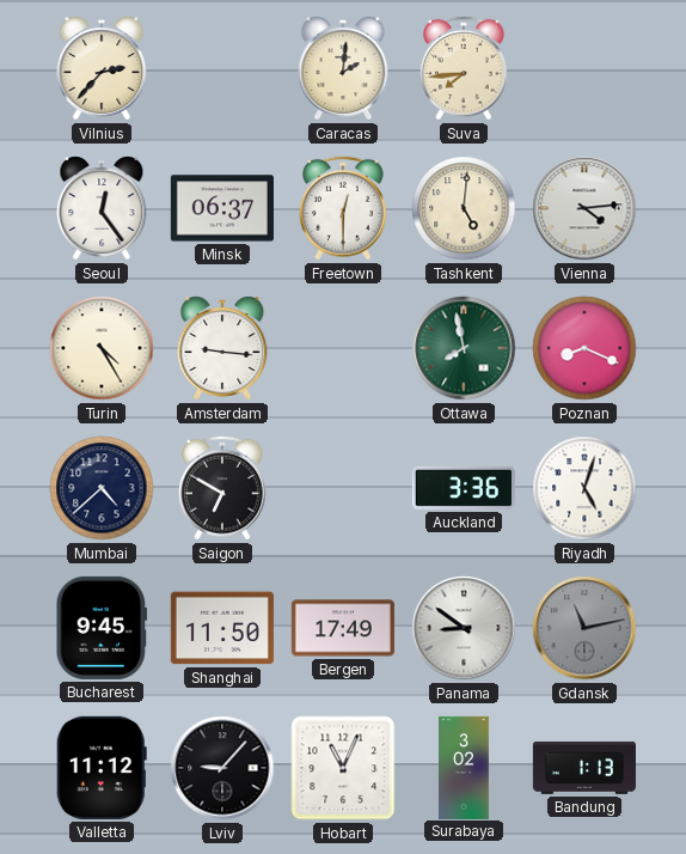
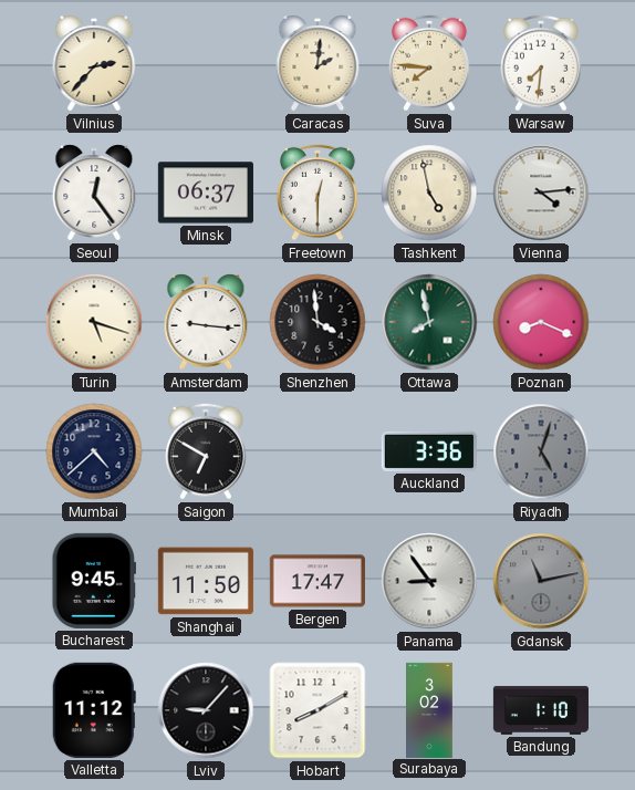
Suva: 7:44 -> 7:46 (430, 63)
Warsaw: none -> 7:31 (542, 63)
Tashkent: 5:01 -> 4:58 (429, 193)
Turin: 4:25 -> 5:18 (94, 322)
Shenzhen: none -> 3:59 (317, 322)
Riyadh dial: white -> grey (541, 451)
Bergen: 17:49 -> 17:47 (317, 581)
Panama: 8:51 -> 8:54 (429, 581)
Hobart: 11:04 -> 8:10 (317, 710)
Bandung: 1:13 -> 1:10 (541, 710)
